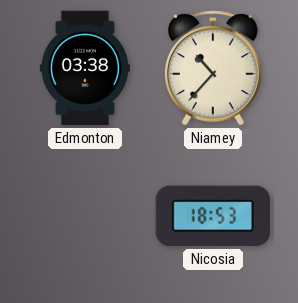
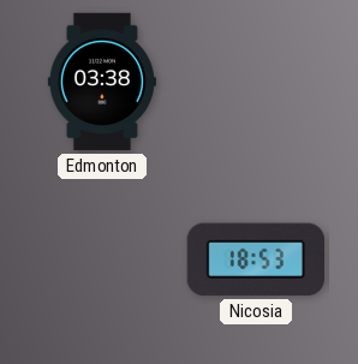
Niamey: 10:37 -> none (214, 68)
